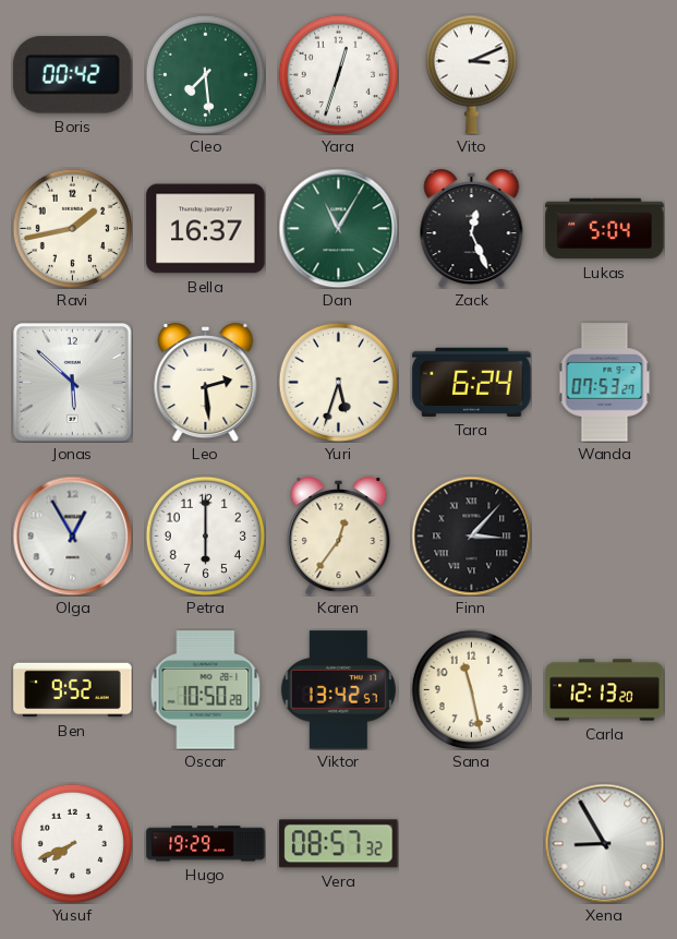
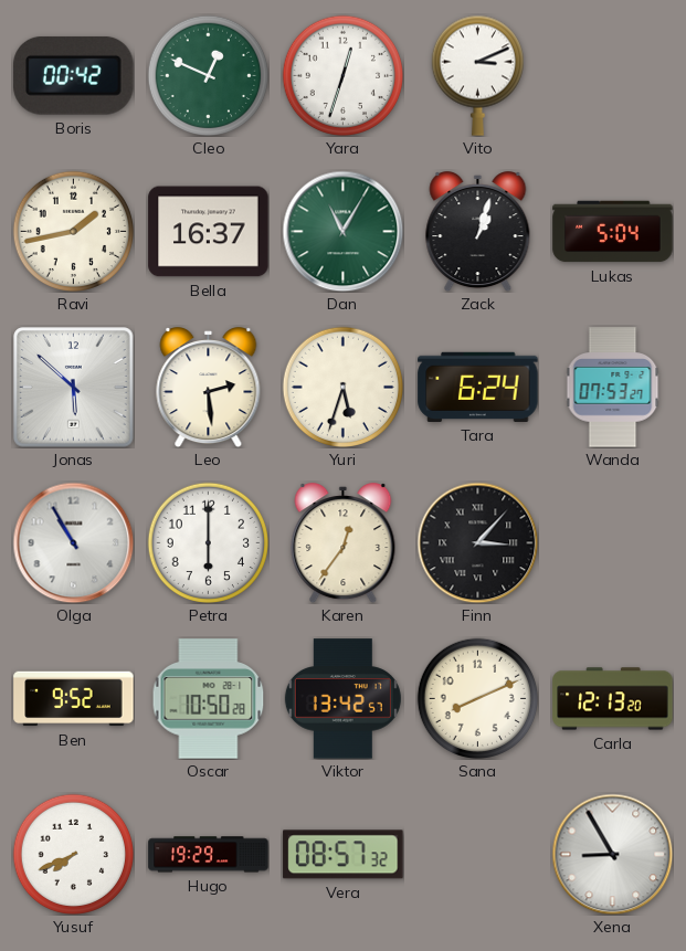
Cleo: 7:29 -> 12:49 (208, 75)
Zack: 12:26 -> 1:03 (478, 232)
Olga: 12:55 -> 10:55 (73, 542)
Sana: 11:28 -> 8:11 (477, 698)
